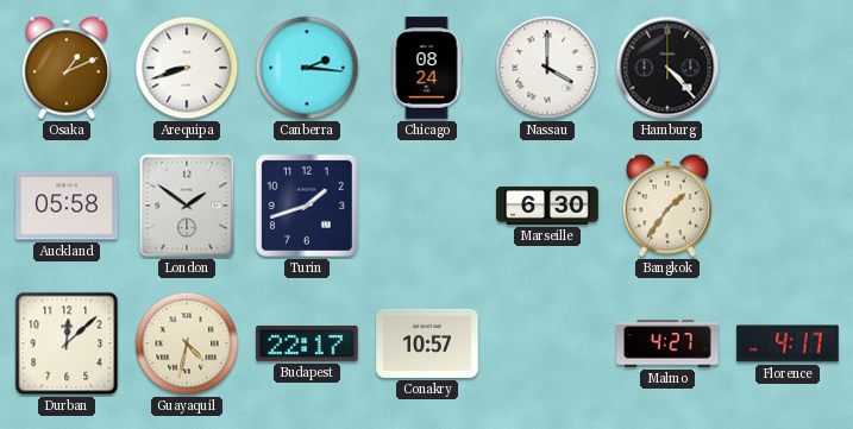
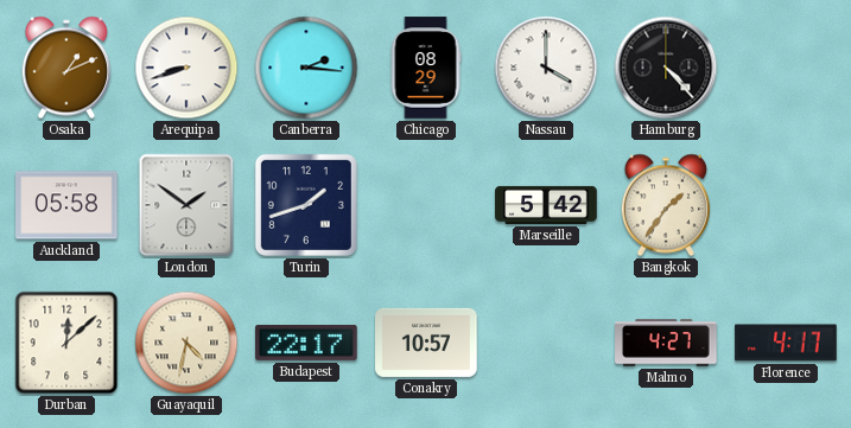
Chicago: 08:24 -> 08:29 (426, 68)
Marseille: 6:30 -> 5:42 (546, 205)
